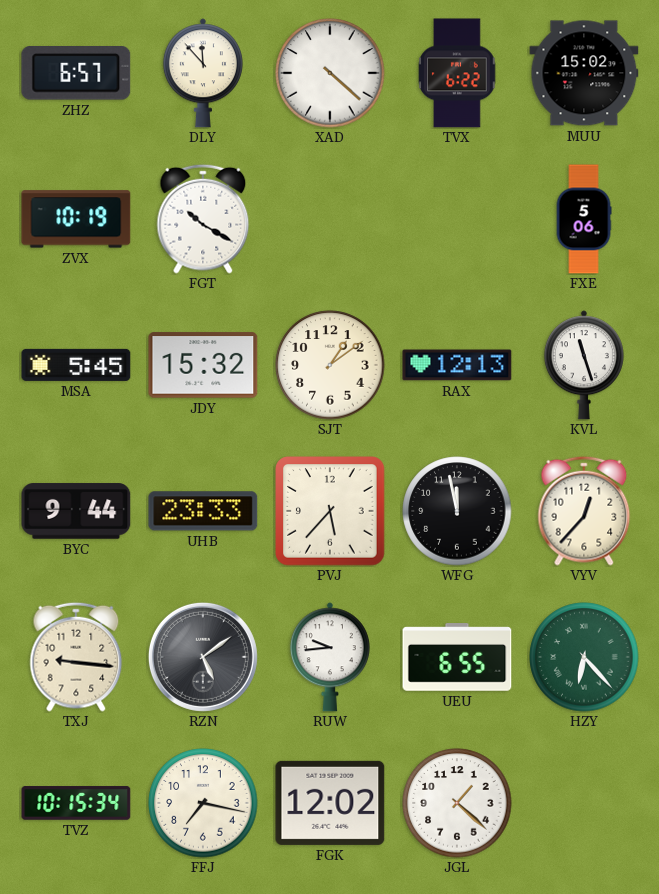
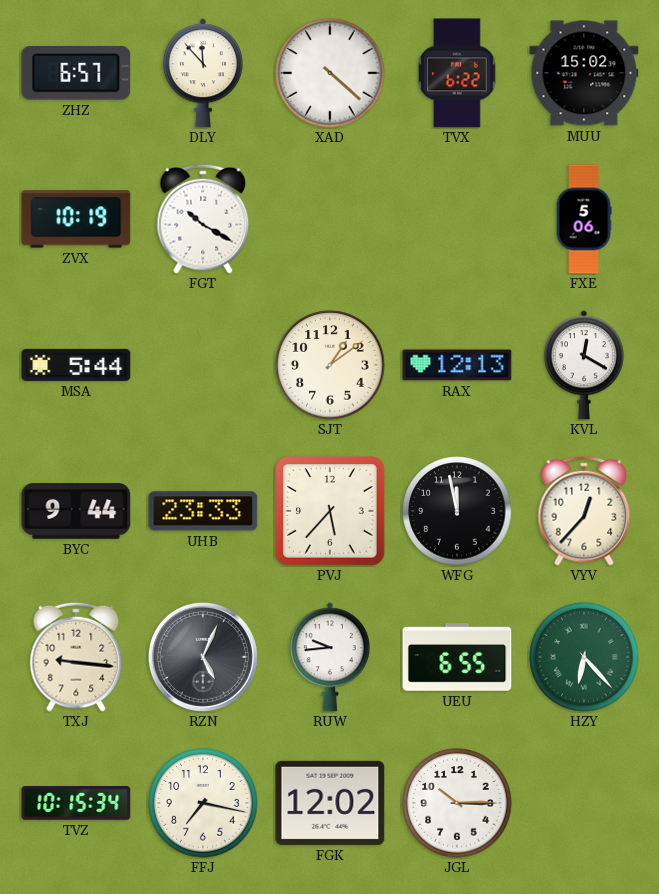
MSA: 5:45 -> 5:44 (76, 365)
JDY: 15:32 -> none (203, 365)
KVL: 11:27 -> 12:20 (584, 365)
RZN: 5:09 -> 5:04 (203, 657)
JGL: 1:22 -> 10:15 (457, 803)
